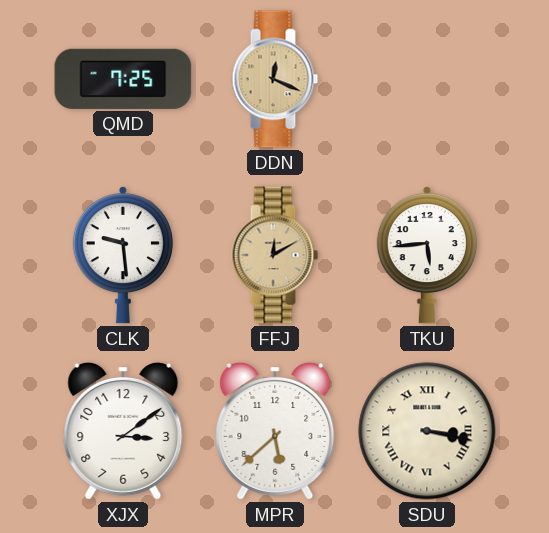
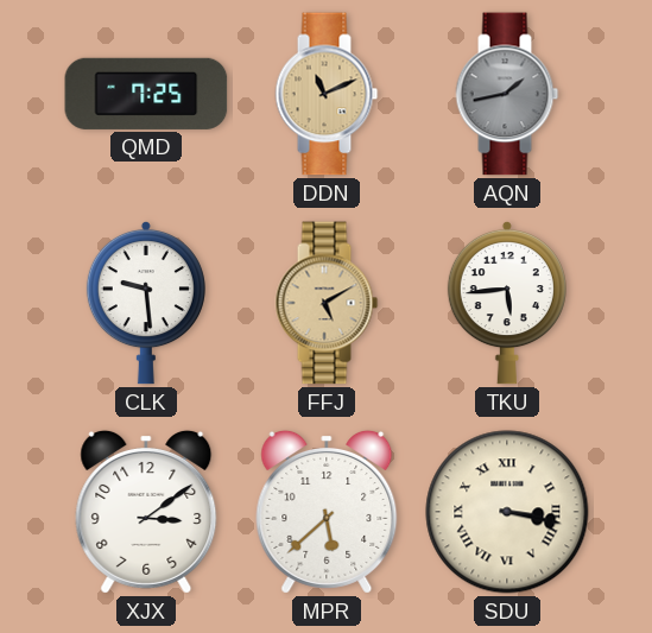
DDN: 12:19 -> 11:11 (327, 94)
AQN: none -> 1:43 (507, 94)
FFJ: 12:10 -> 5:10 (327, 303)
